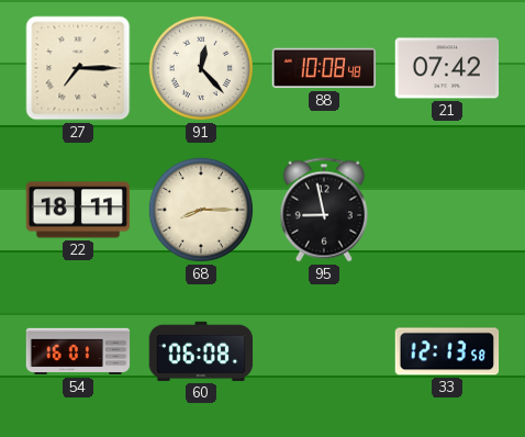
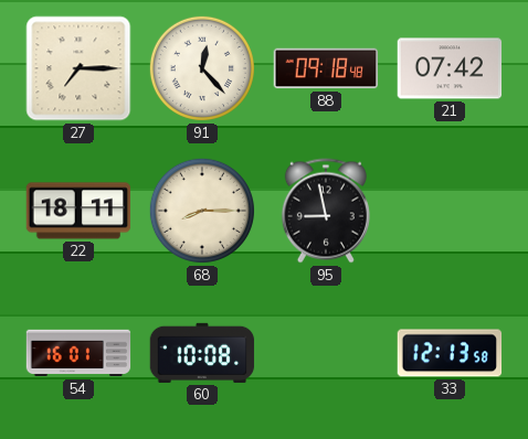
88: 10:08 -> 09:18 (326, 68)
60: 06:08 -> 10:08 (202, 353)
